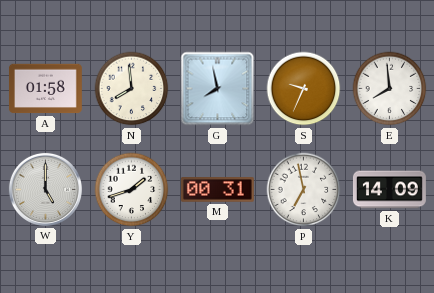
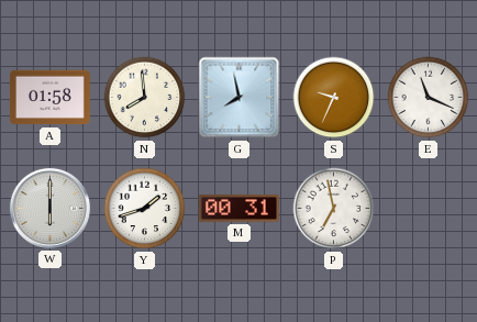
E: 7:59 -> 11:19 (429, 98)
W: 5:00 -> 6:00 (49, 208)
K: 14:09 -> none (390, 190)
